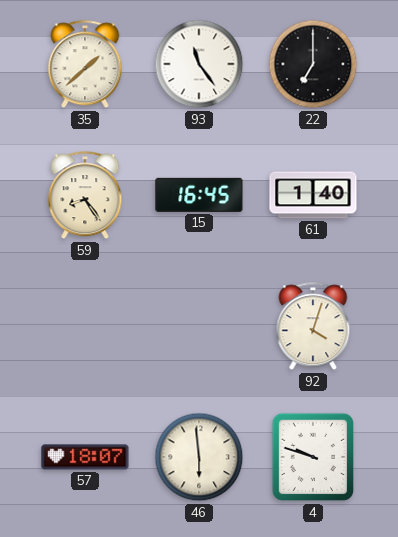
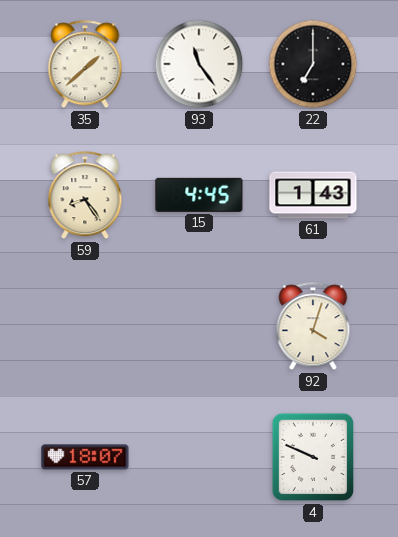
15: 16:45 -> 4:45 (199, 195)
61: 1:40 -> 1:43 (313, 195)
46: 5:59 -> none (199, 457)
4: 9:48 -> 9:49 (312, 457)
